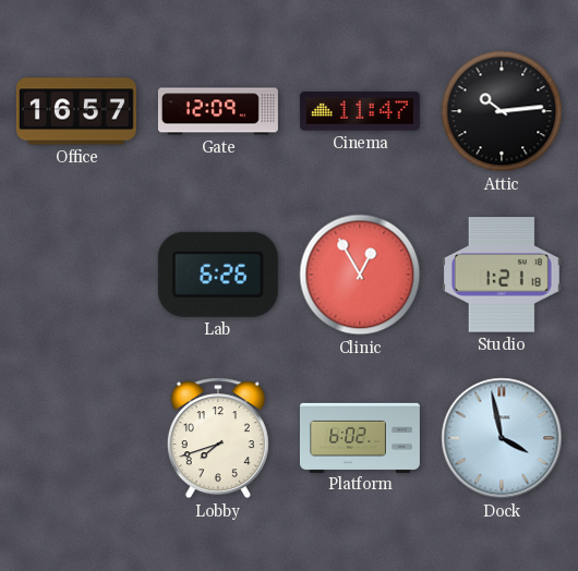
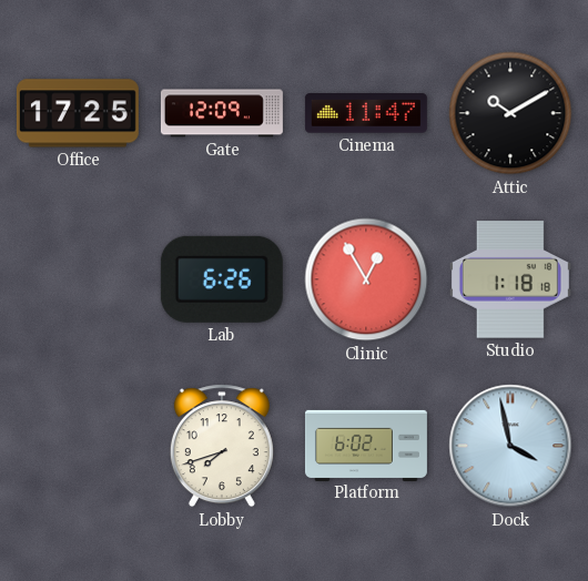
Office: 16:57 -> 17:25 (78, 113)
Attic: 10:14 -> 10:10 (510, 113)
Studio: 1:21 -> 1:18 (510, 279)
